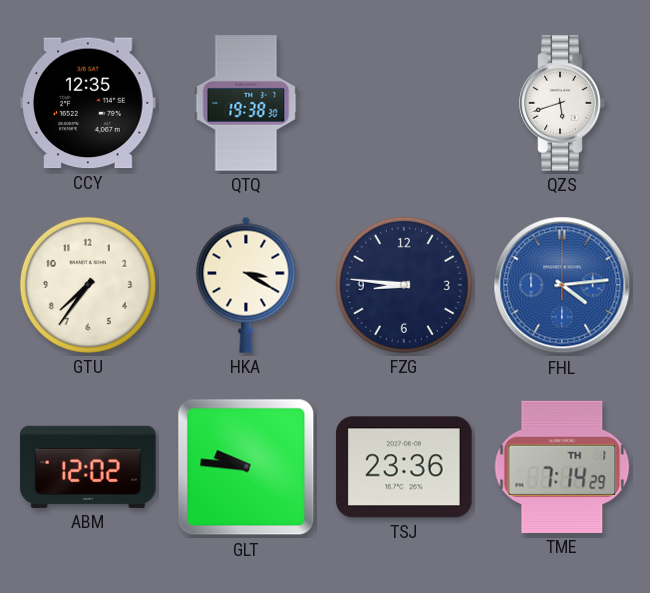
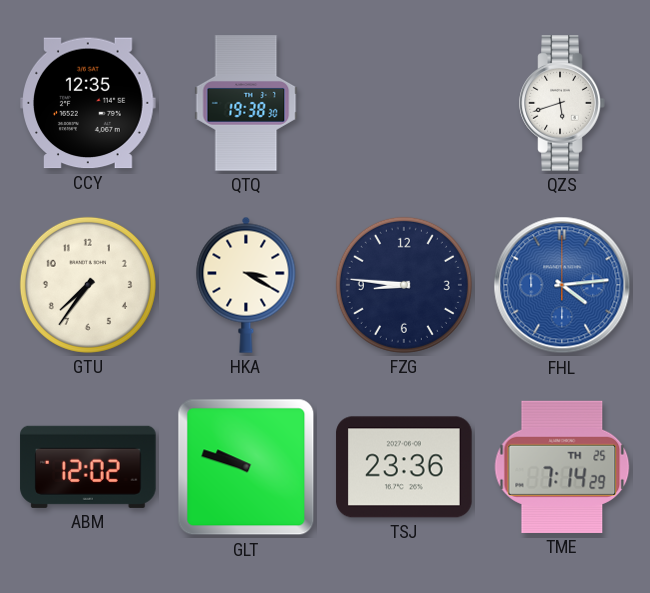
GLT: 9:46 -> 9:48 (246, 467)
TME date: TH 1 -> TH 25 (562, 467)
